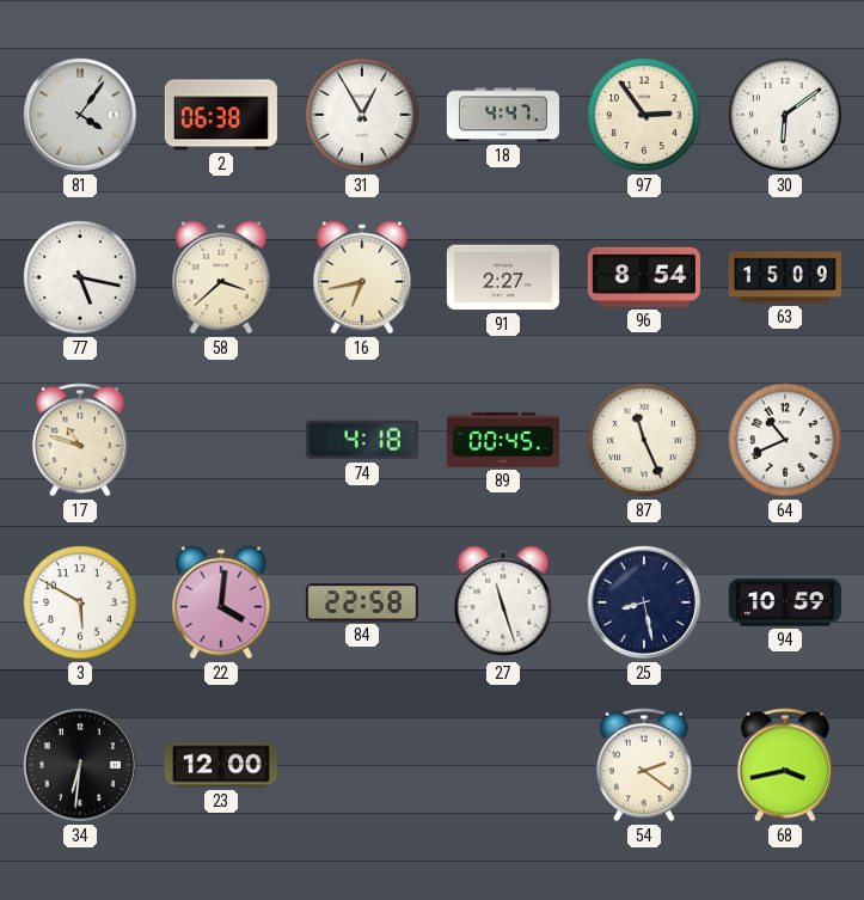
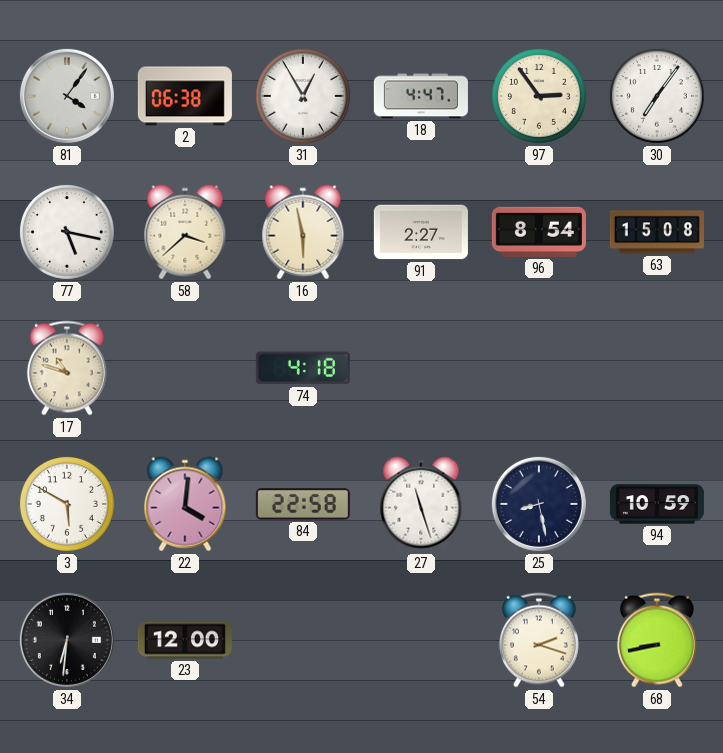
30: 6:09 -> 7:06 (657, 96)
16: 6:43 -> 5:58 (303, 232)
63: 15:09 -> 15:08 (657, 232)
89: 00:45 -> none (503, 441)
87: 11:26 -> none (644, 440)
64: 10:41 -> none (785, 440)
54: 2:21 -> 2:18 (539, 640)
68: 3:43 -> 8:43 (657, 640)
